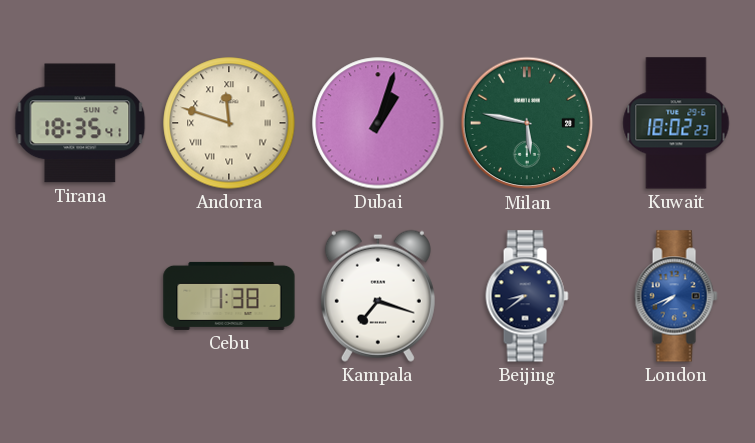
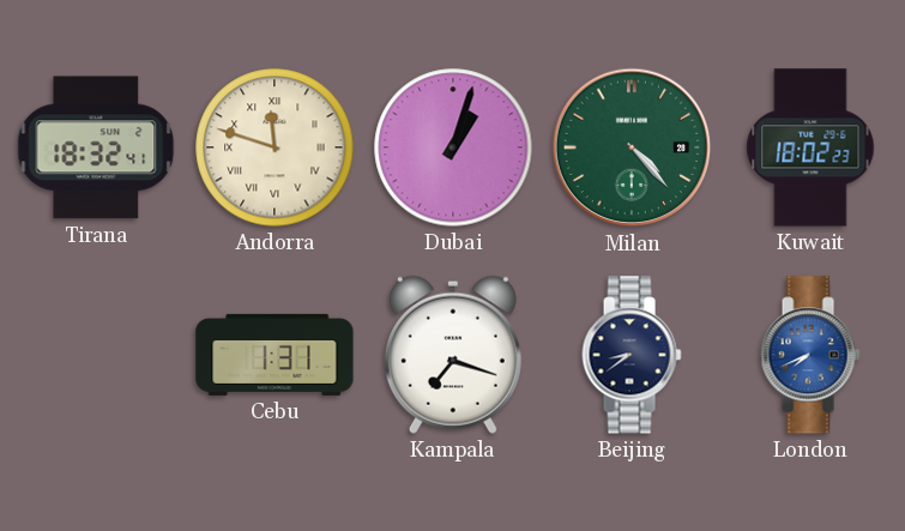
Tirana: 18:35 -> 18:32 (96, 147)
Milan: 5:47 -> 4:23 (632, 147)
Cebu: 1:38 -> 1:31 (274, 355)
